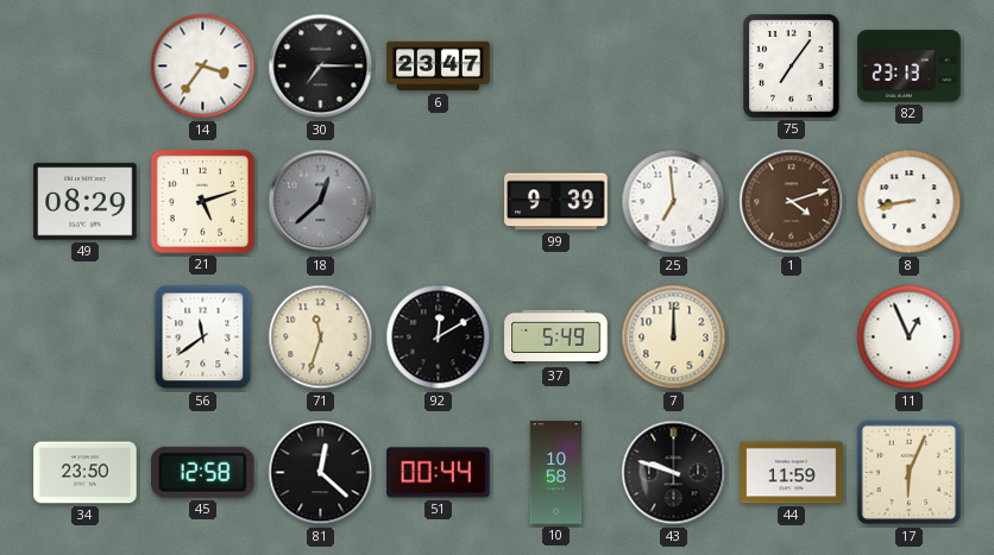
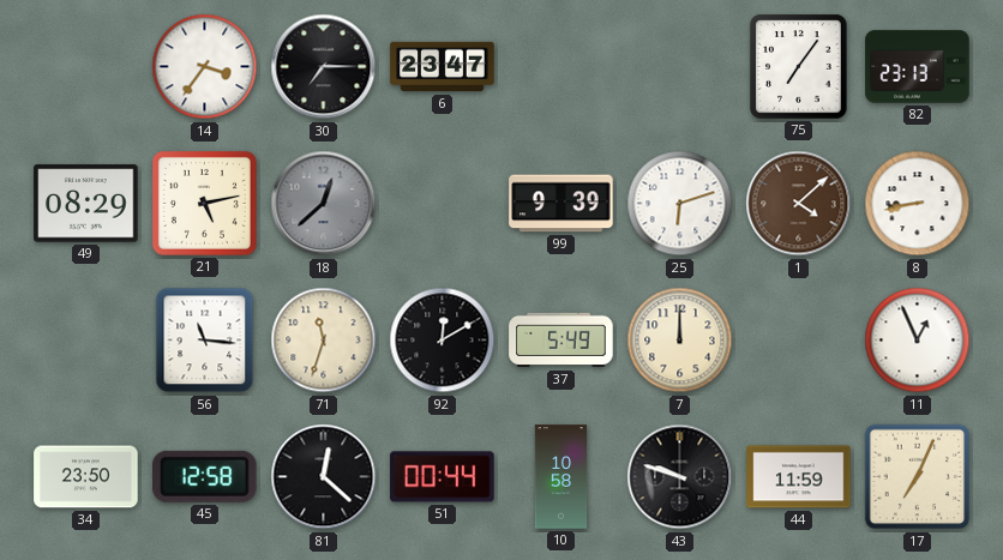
21: 5:12 -> 5:13 (204, 203)
25: 6:59 -> 6:12 (680, 204)
1: 4:12 -> 4:08 (799, 204)
56: 11:39 -> 11:16 (205, 341)
17: 6:04 -> 7:04 (918, 477)
